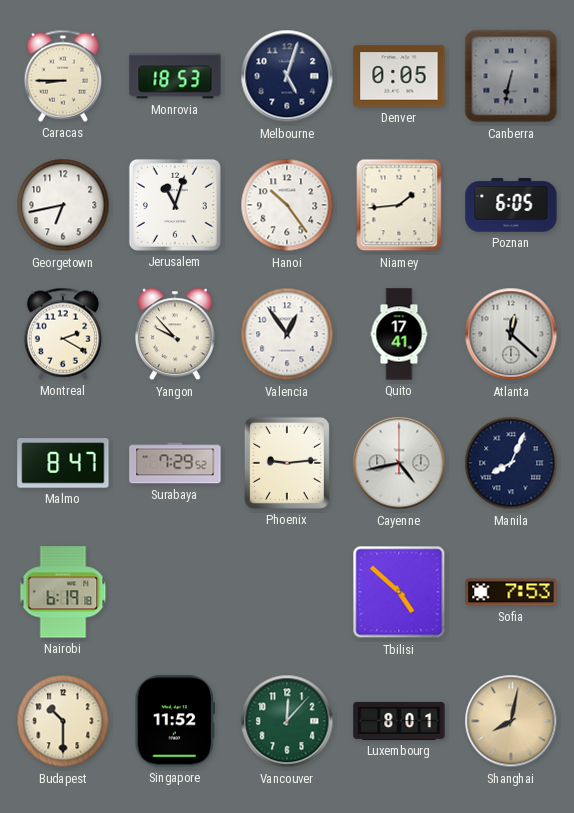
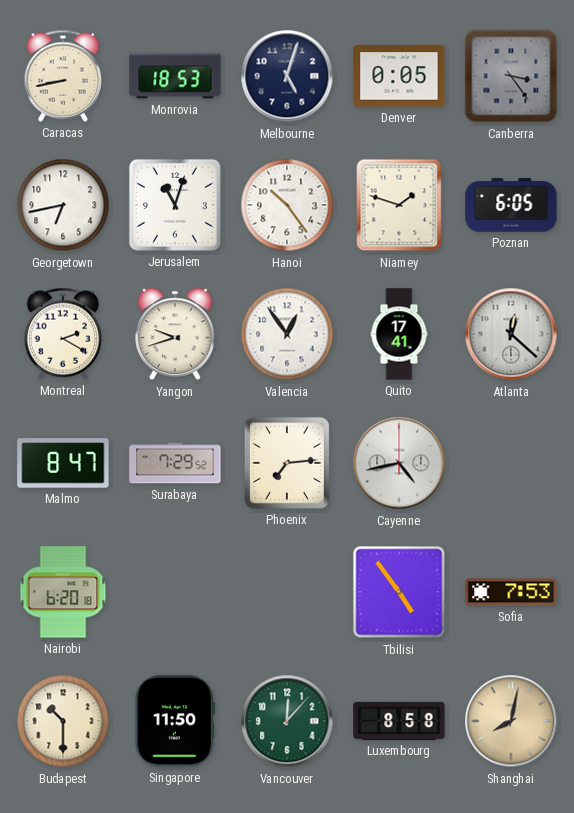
Caracas: 8:45 -> 8:43 (63, 76)
Canberra: 6:32 -> 3:24 (511, 76)
Niamey: 1:44 -> 1:48 (399, 205)
Yangon: 9:53 -> 9:42 (175, 334)
Phoenix: 9:14 -> 7:14 (287, 463)
Manila: 8:04 -> none (511, 463)
Nairobi: 6:19 -> 6:20 (63, 592)
Tbilisi: 4:52 -> 4:54 (399, 592)
Singapore: 11:52 -> 11:50 (175, 721)
Luxembourg: 8:01 -> 8:58 (399, 721)
